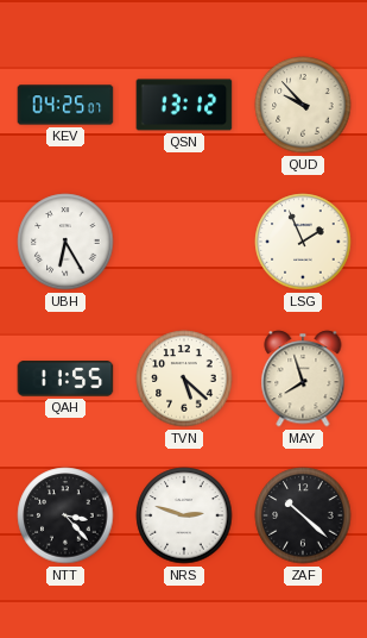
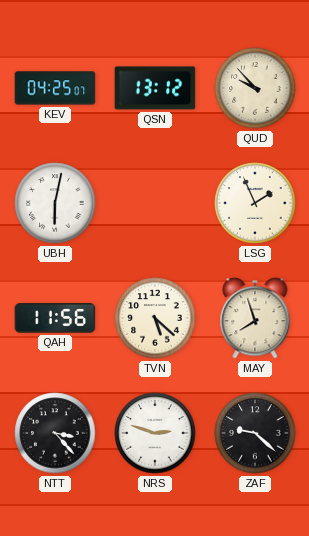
UBH: 6:25 -> 6:02 (55, 203)
QAH: 11:55 -> 11:56 (55, 318)
ZAF: 10:22 -> 9:22 (255, 433)
